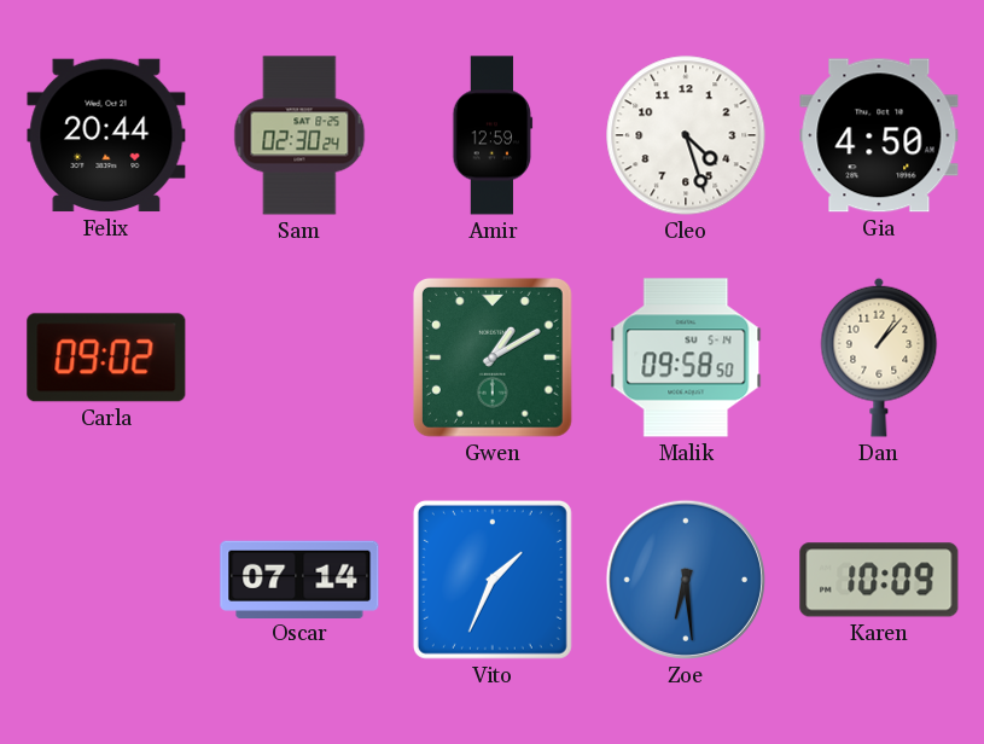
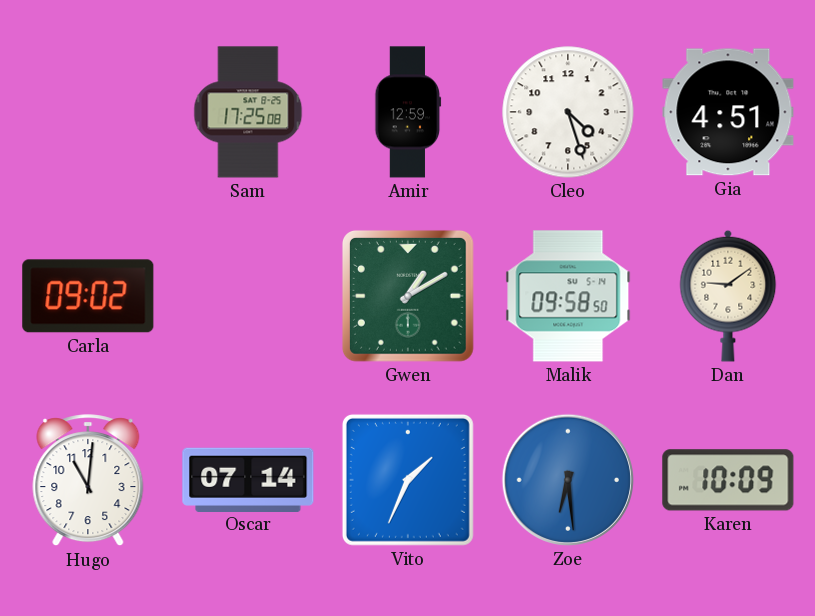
Felix: 20:44 -> none (106, 135)
Sam: 02:30 -> 17:25 (248, 112)
Gia: 4:50 -> 4:51 (728, 112)
Dan: 1:07 -> 9:09 (728, 296)
Hugo: none -> 11:01 (88, 481)
